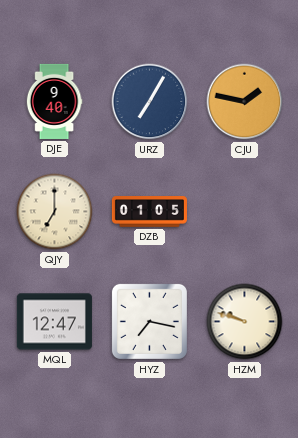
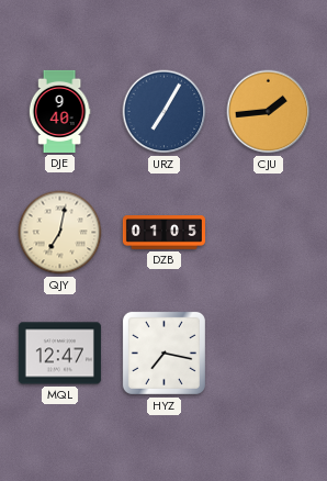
CJU: 1:47 -> 1:44 (269, 112)
QJY: 7:00 -> 7:02 (60, 233)
HZM: 9:48 -> none (245, 322)
